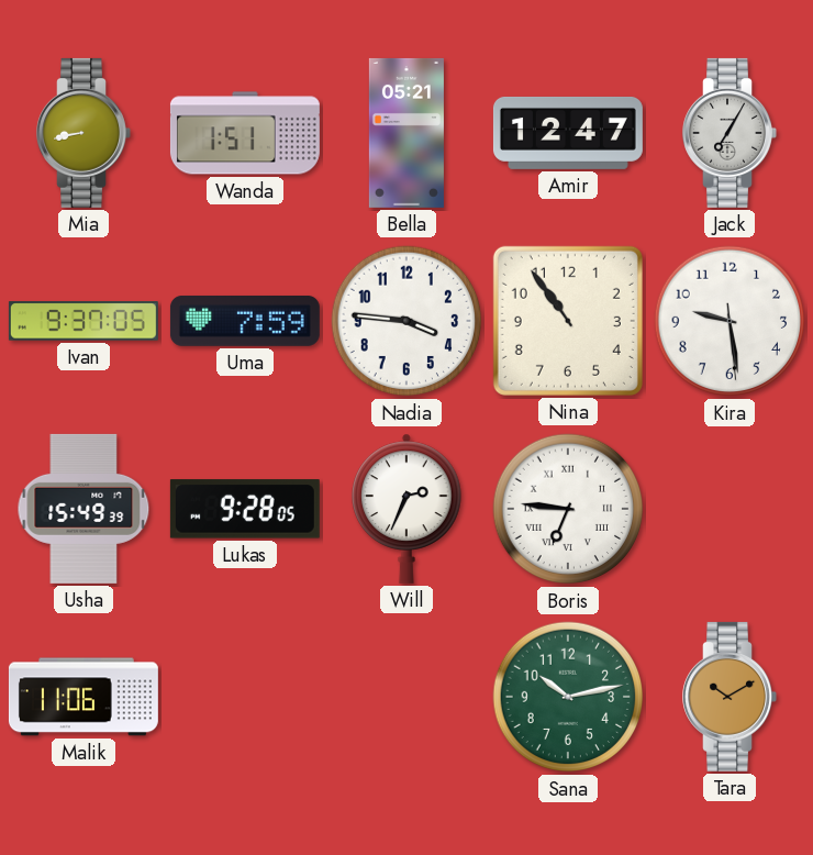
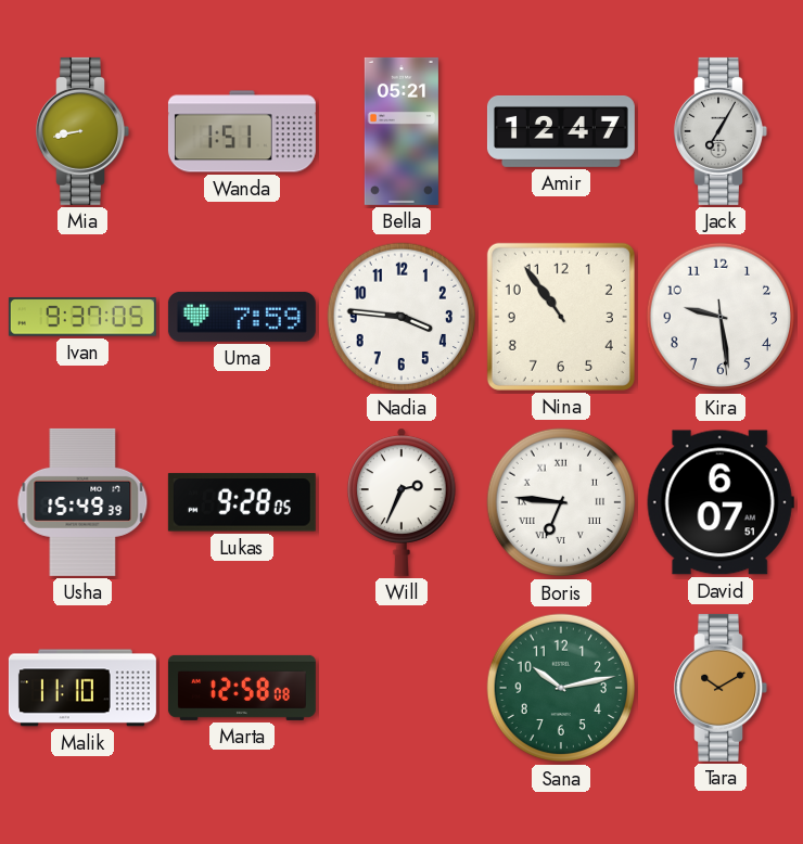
David: none -> 6:07 (721, 502)
Malik: 11:06 -> 11:10 (82, 688)
Marta: none -> 12:58 (242, 688)
